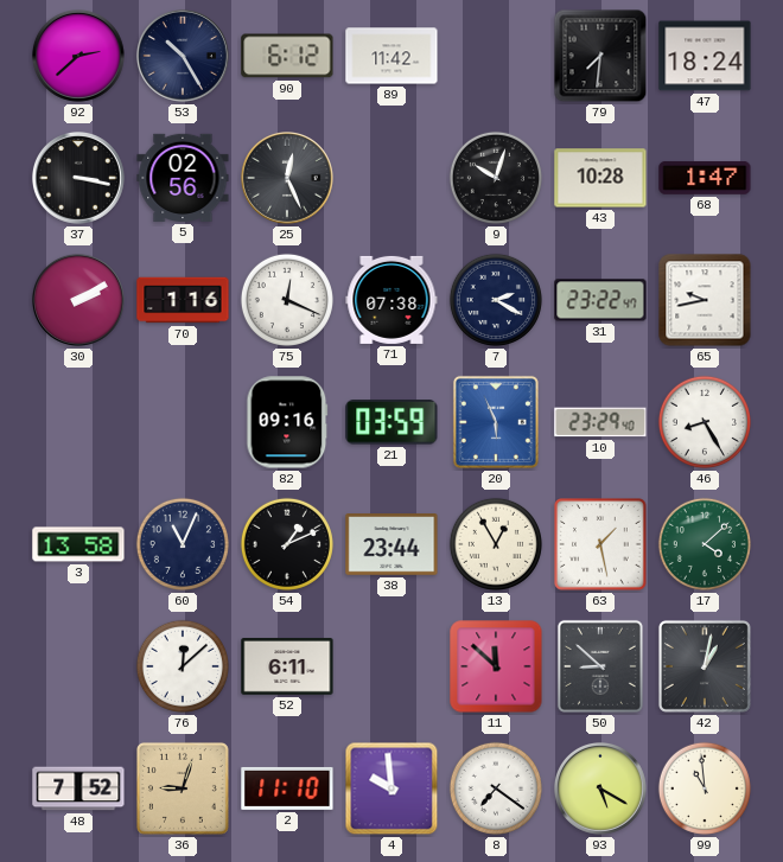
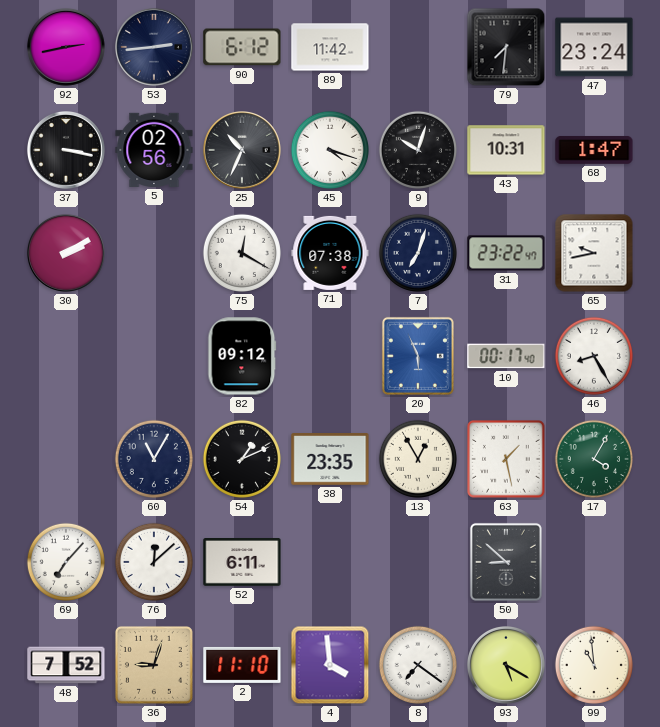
92: 2:38 -> 2:43 (67, 48)
53: 10:25 -> 2:44 (155, 48)
47: 18:24 -> 23:24 (594, 47)
25: 12:26 -> 10:34 (243, 151)
45: none -> 4:18 (330, 150)
43: 10:28 -> 10:31 (506, 150)
70: 1:16 -> none (183, 300)
75: 12:19 -> 12:20 (242, 253)
7: 2:20 -> 7:03 (418, 253)
82: 09:16 -> 09:12 (242, 356)
21: 03:59 -> none (391, 422)
10: 23:29 -> 00:17 (506, 356)
3: 13:58 -> none (78, 544)
60: 11:04 -> 11:05 (154, 459)
38: 23:44 -> 23:35 (330, 459)
17: 4:08 -> 4:05 (594, 459)
69: none -> 7:07 (66, 562)
11: 11:52 -> none (496, 666)
42: 1:02 -> none (705, 666)
4: 9:59 -> 3:59 (330, 665)
